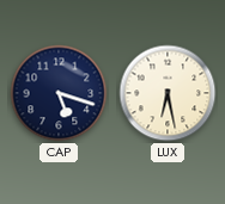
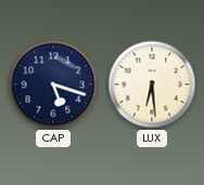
LUX: 6:28 -> 6:29 (152, 84)
